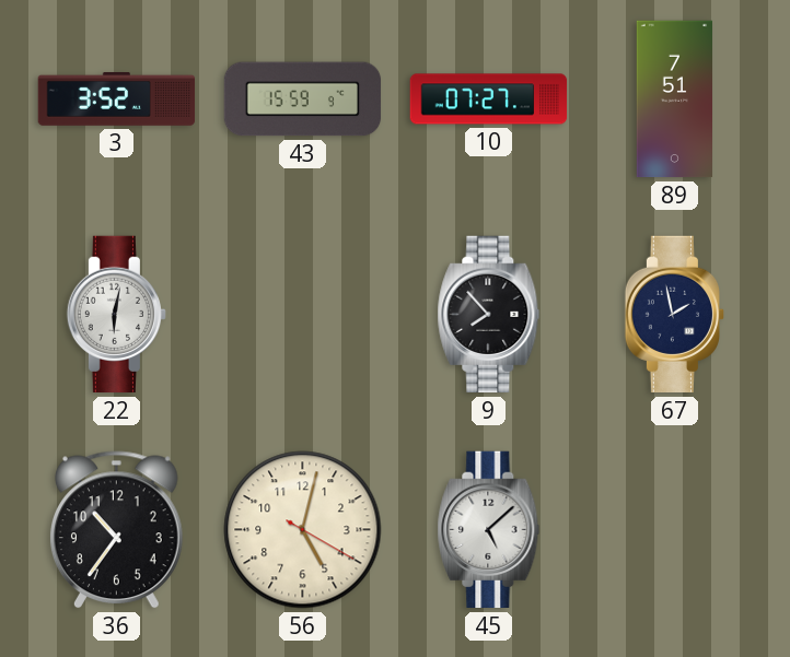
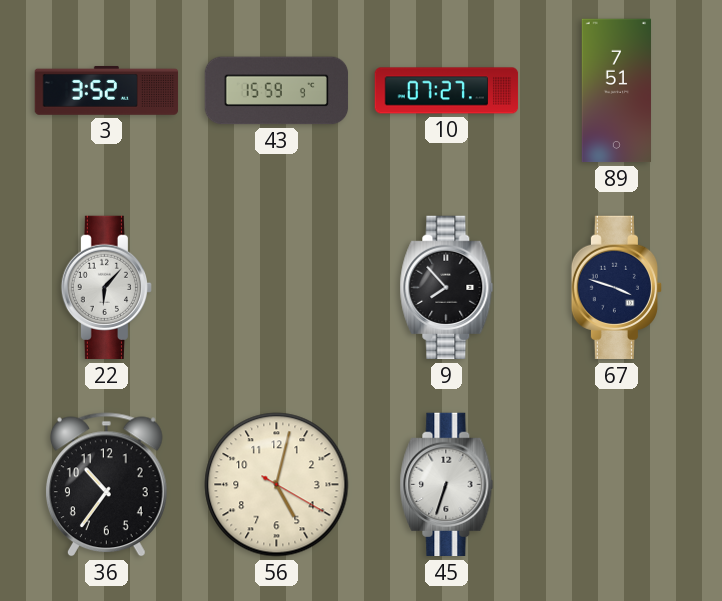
22: 6:02 -> 6:07 (106, 288)
67: 1:58 -> 3:48 (616, 288)
45: 5:08 -> 6:33 (447, 485)
